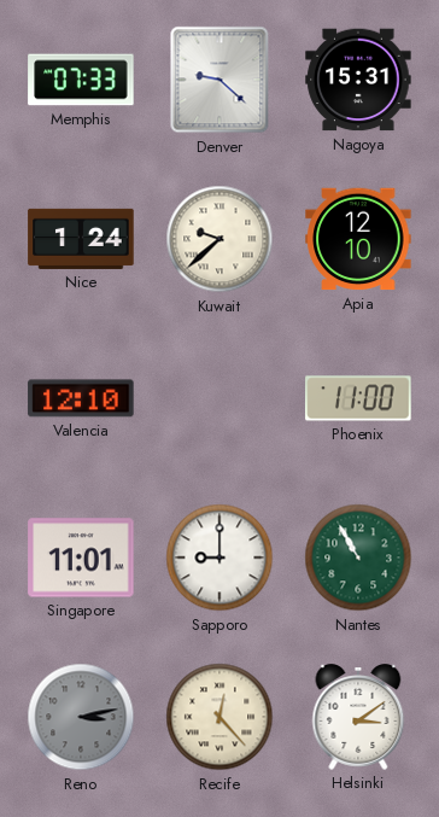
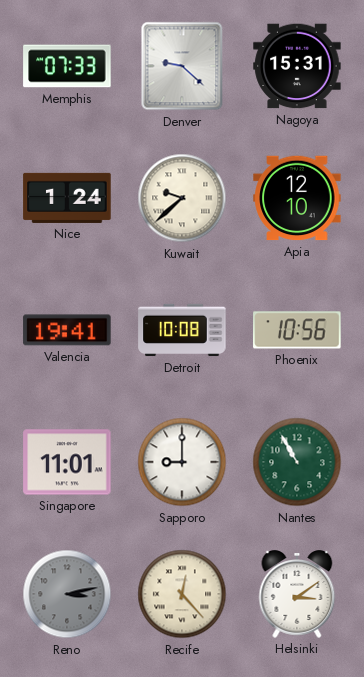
Valencia: 12:10 -> 19:41 (67, 330)
Detroit: none -> 10:08 (182, 330)
Phoenix: 11:00 -> 10:56 (297, 330)
